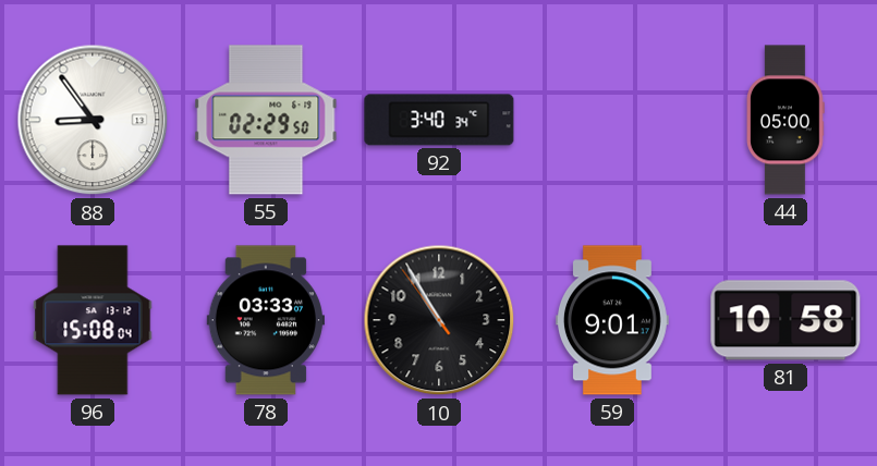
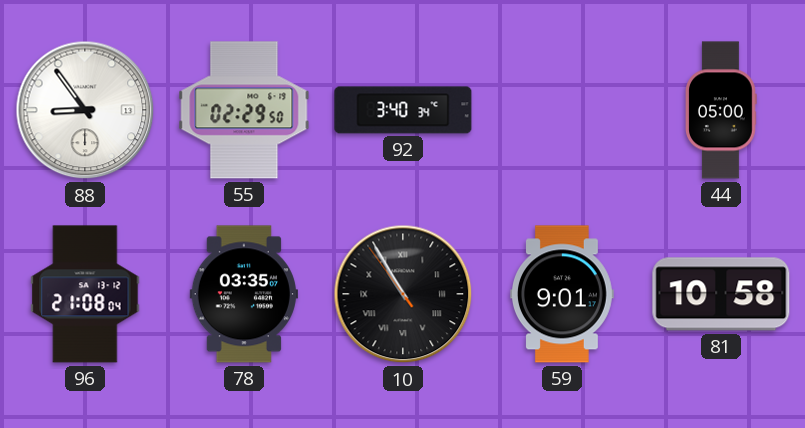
96: 15:08 -> 21:08 (85, 294)
78: 03:33 -> 03:35 (244, 294)
10 numerals: Arabic -> Roman (403, 294)
